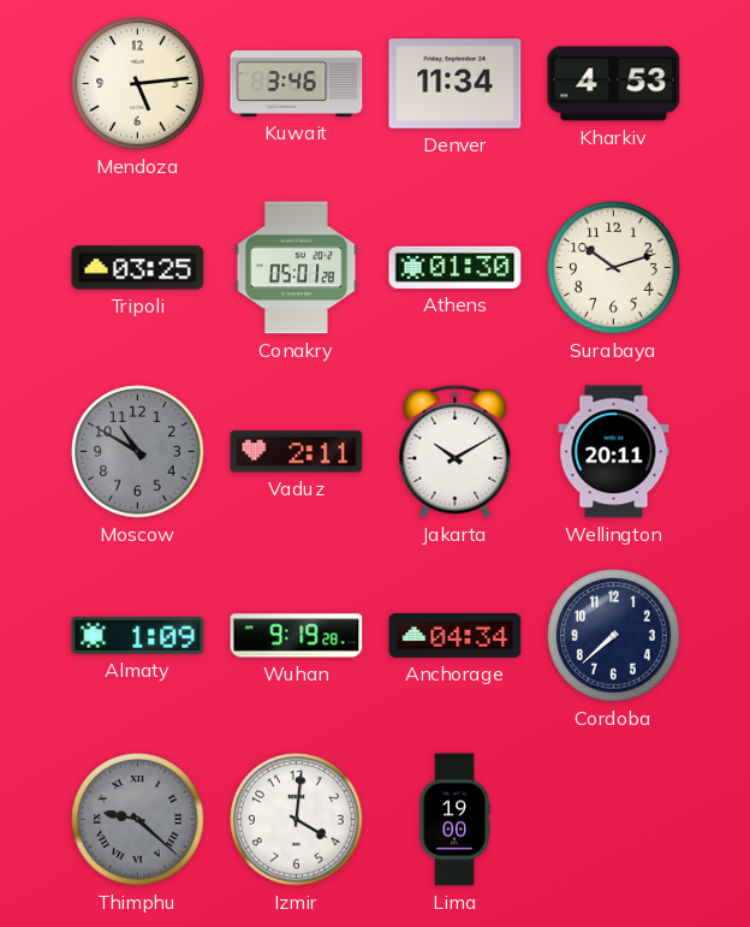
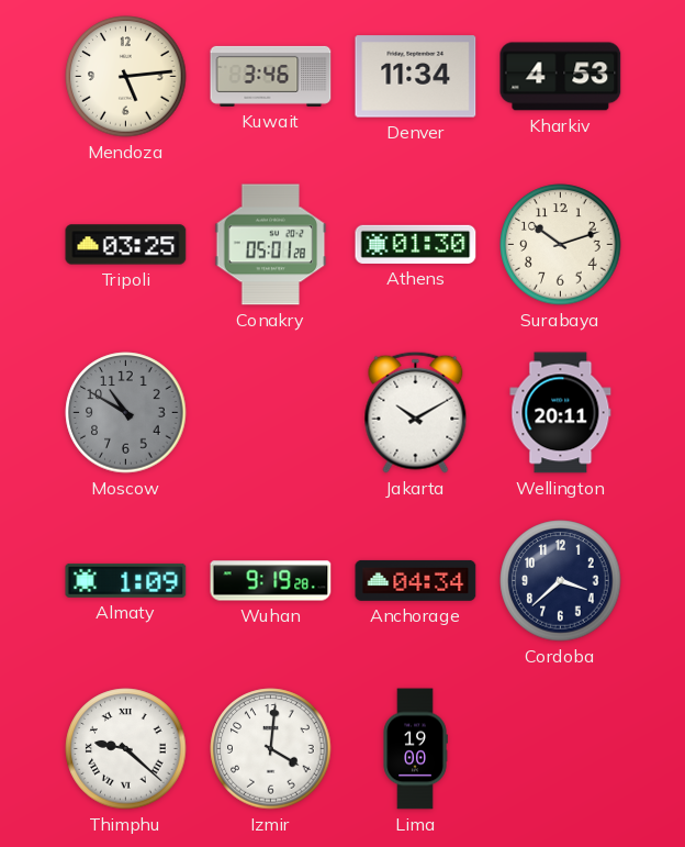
Vaduz: 2:11 -> none (297, 452)
Cordoba: 7:38 -> 3:38 (561, 581)
Thimphu dial: grey -> white (126, 749)
